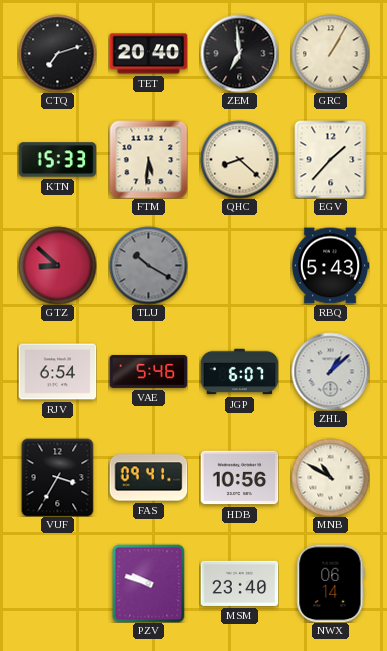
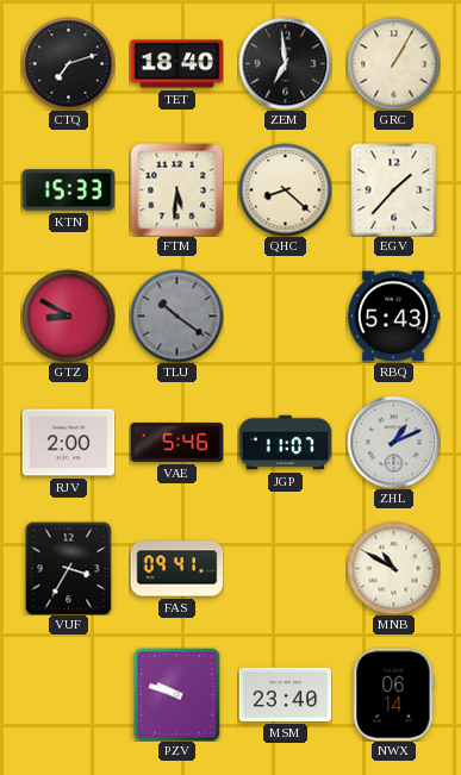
TET: 20:40 -> 18:40 (176, 64)
GTZ: 8:52 -> 8:50 (68, 315)
TLU: 10:20 -> 10:21 (176, 315)
RJV: 6:54 -> 2:00 (68, 443)
JGP: 6:07 -> 11:07 (285, 443)
ZHL: 1:08 -> 1:11 (393, 442)
HDB: 10:56 -> none (239, 478)
